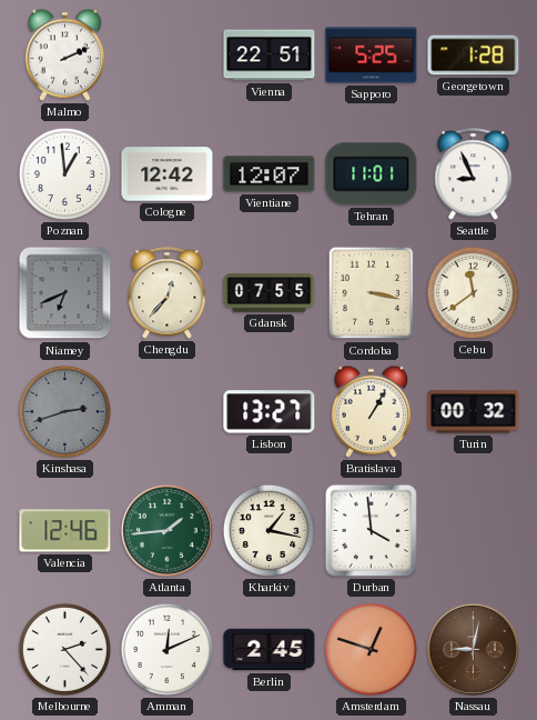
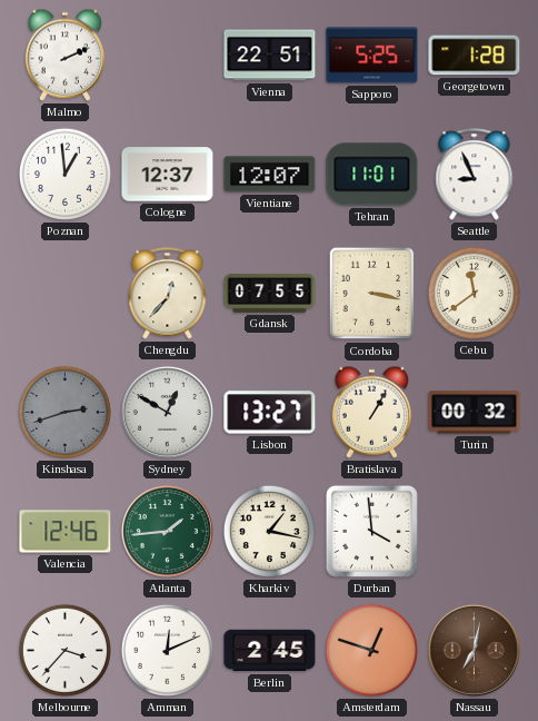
Cologne: 12:42 -> 12:37 (168, 175)
Niamey: 6:41 -> none (65, 293)
Sydney: none -> 12:50 (167, 412)
Melbourne: 2:23 -> 3:37 (64, 650)
Nassau: 9:02 -> 7:02 (474, 650)
